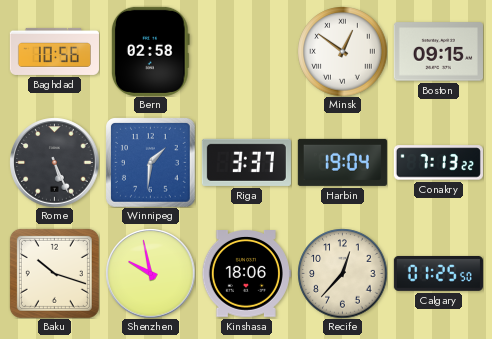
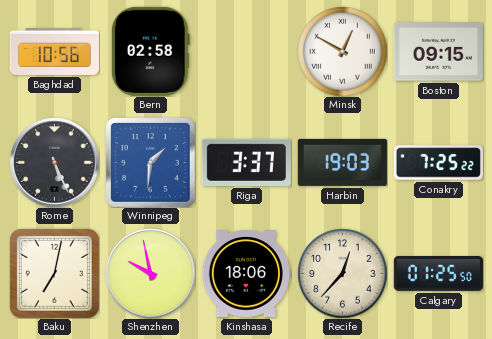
Minsk: 12:51 -> 12:50 (342, 51)
Harbin: 19:04 -> 19:03 (342, 162)
Conakry: 7:13 -> 7:25 (438, 163)
Baku: 10:18 -> 7:02 (54, 273)
